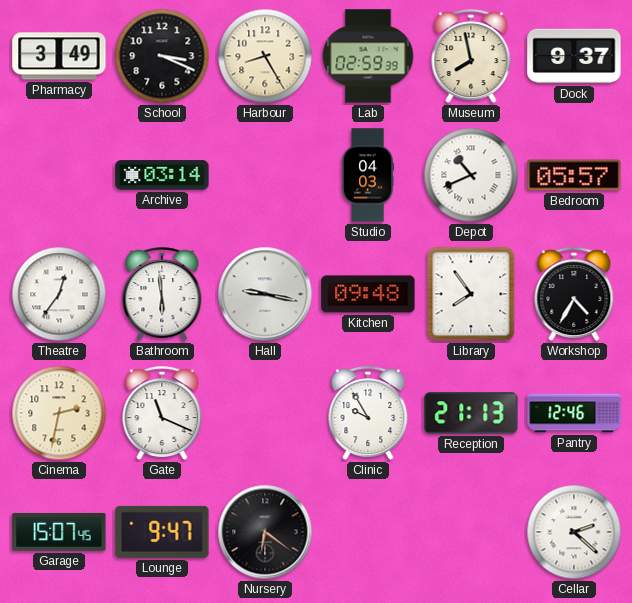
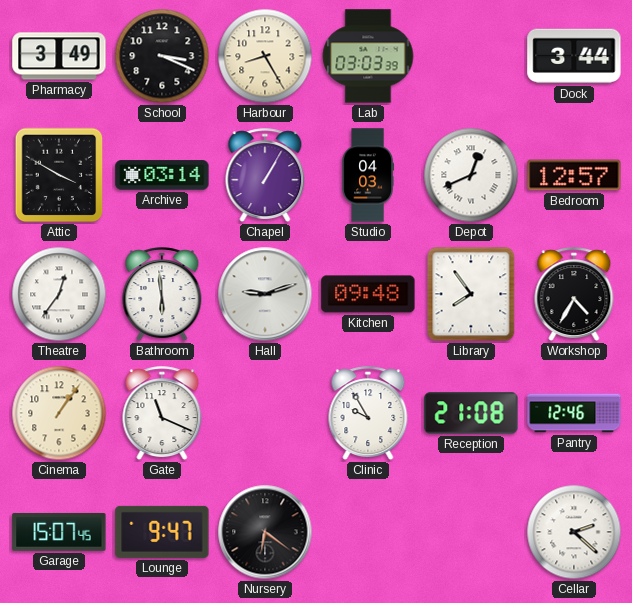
Lab: 02:59 -> 03:03 (368, 56)
Museum: 7:58 -> none (471, 57)
Dock: 9:37 -> 3:44 (574, 56)
Attic: none -> 3:50 (59, 175)
Chapel: none -> 1:05 (265, 176)
Depot: 10:41 -> 12:41 (471, 175)
Bedroom: 05:57 -> 12:57 (574, 175)
Hall: 9:17 -> 9:12 (265, 294)
Cinema: 2:32 -> 1:06 (59, 413)
Reception: 21:13 -> 21:08 (471, 413)
